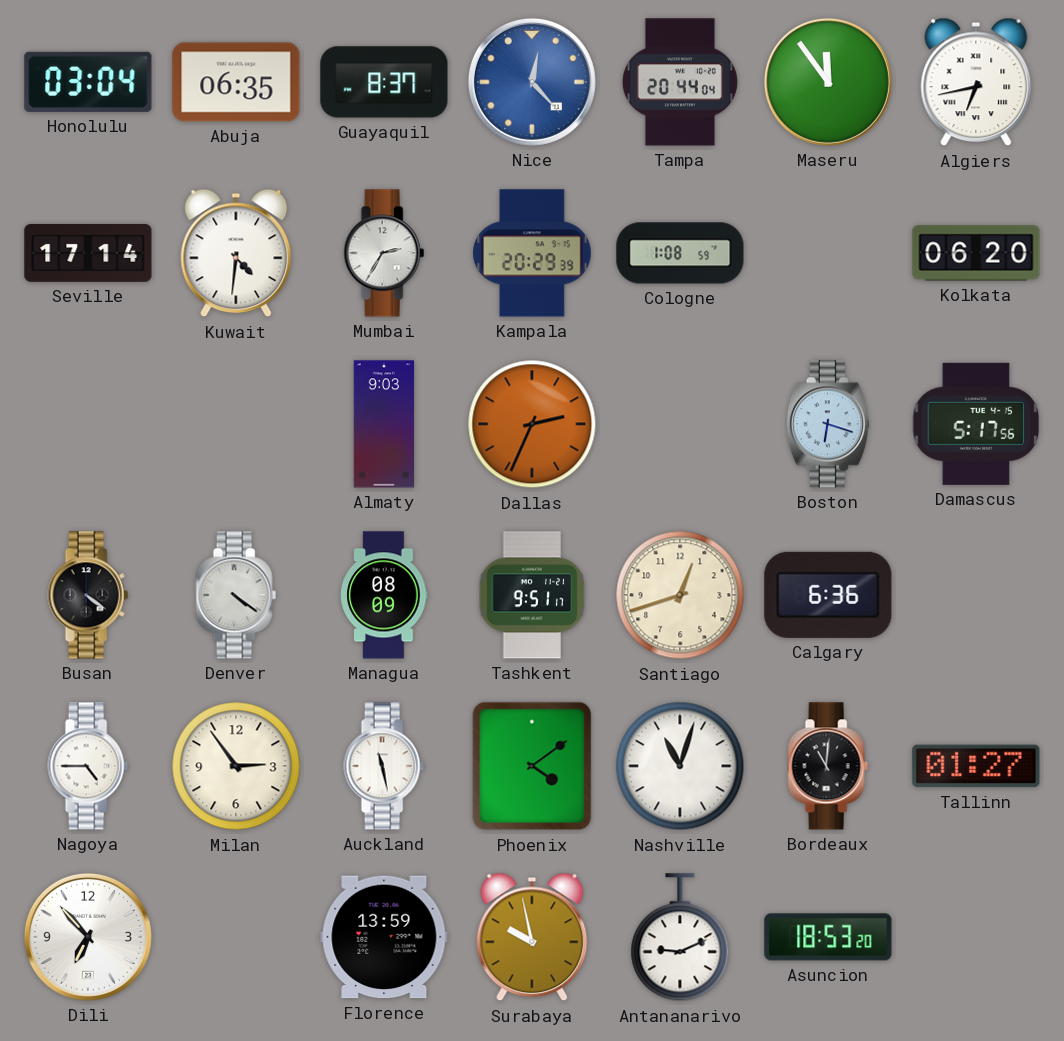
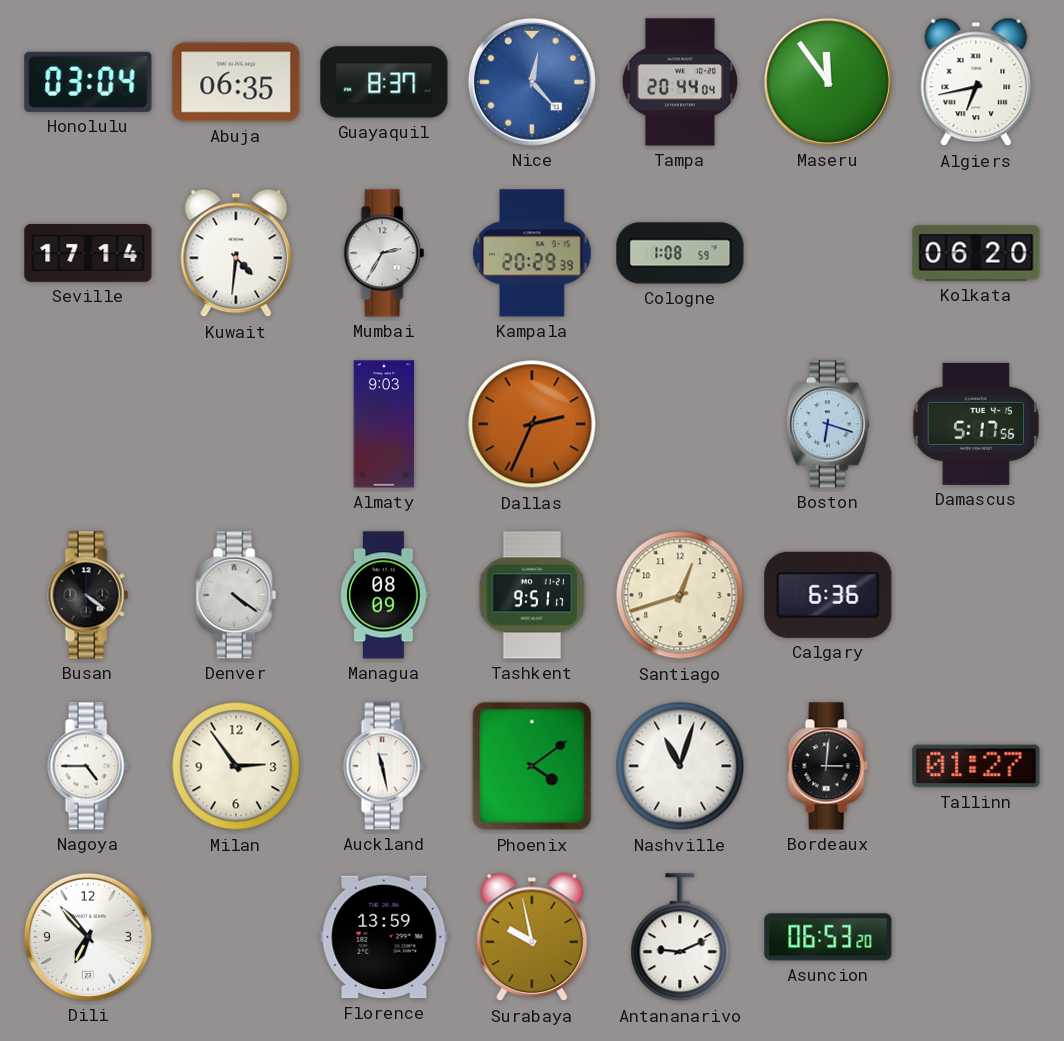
Bordeaux: 11:01 -> 3:01 (828, 766)
Asuncion: 18:53 -> 06:53 (828, 937)
